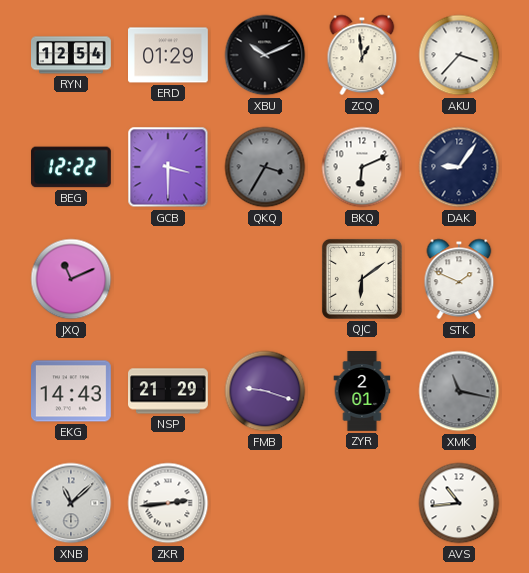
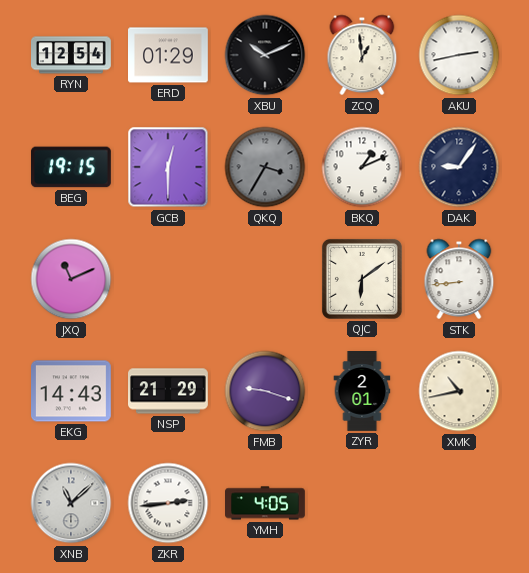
AKU: 3:37 -> 2:43 (459, 55)
BEG: 12:22 -> 19:15 (71, 167)
GCB: 3:30 -> 12:30 (168, 167)
BKQ: 6:11 -> 1:11 (362, 167)
STK: 1:49 -> 8:44 (459, 279)
XMK: 11:17 -> 10:43 (459, 391)
XMK dial: grey -> cream (459, 391)
YMH: none -> 4:05 (266, 503)
AVS: 10:44 -> none (459, 503)
